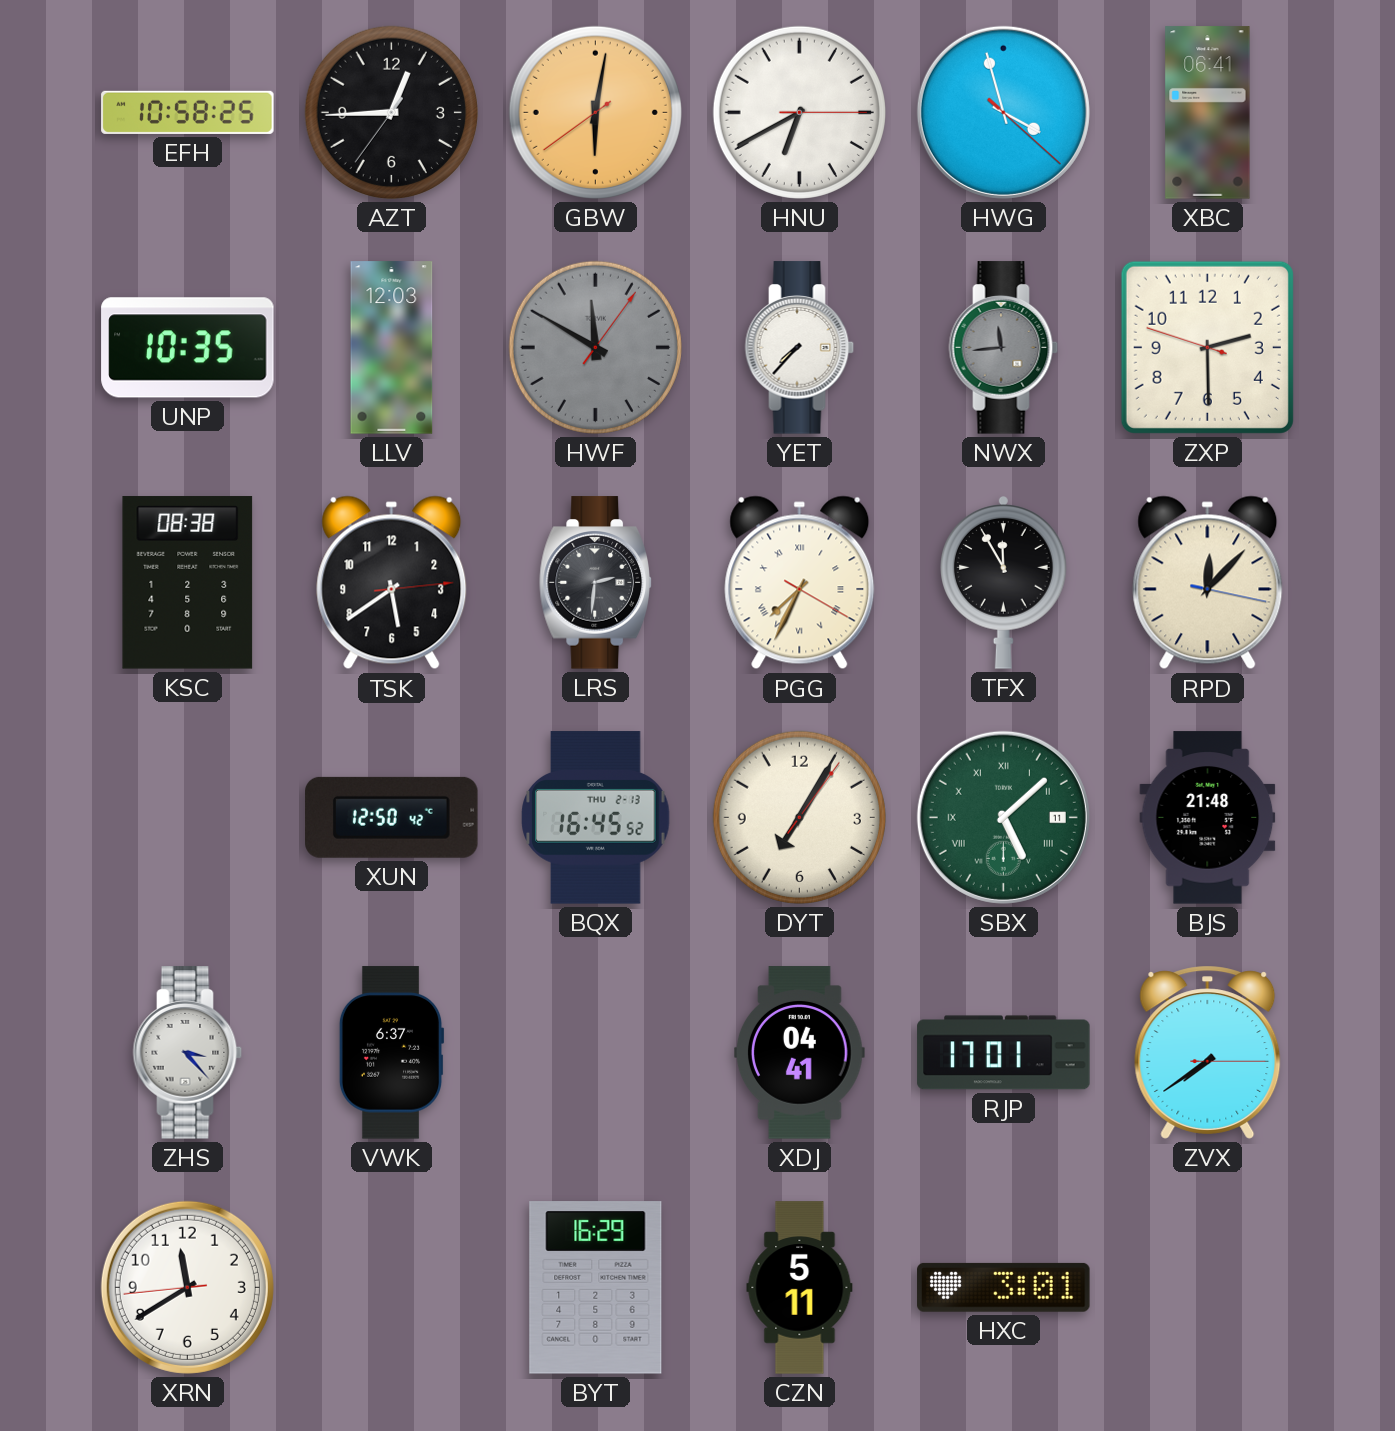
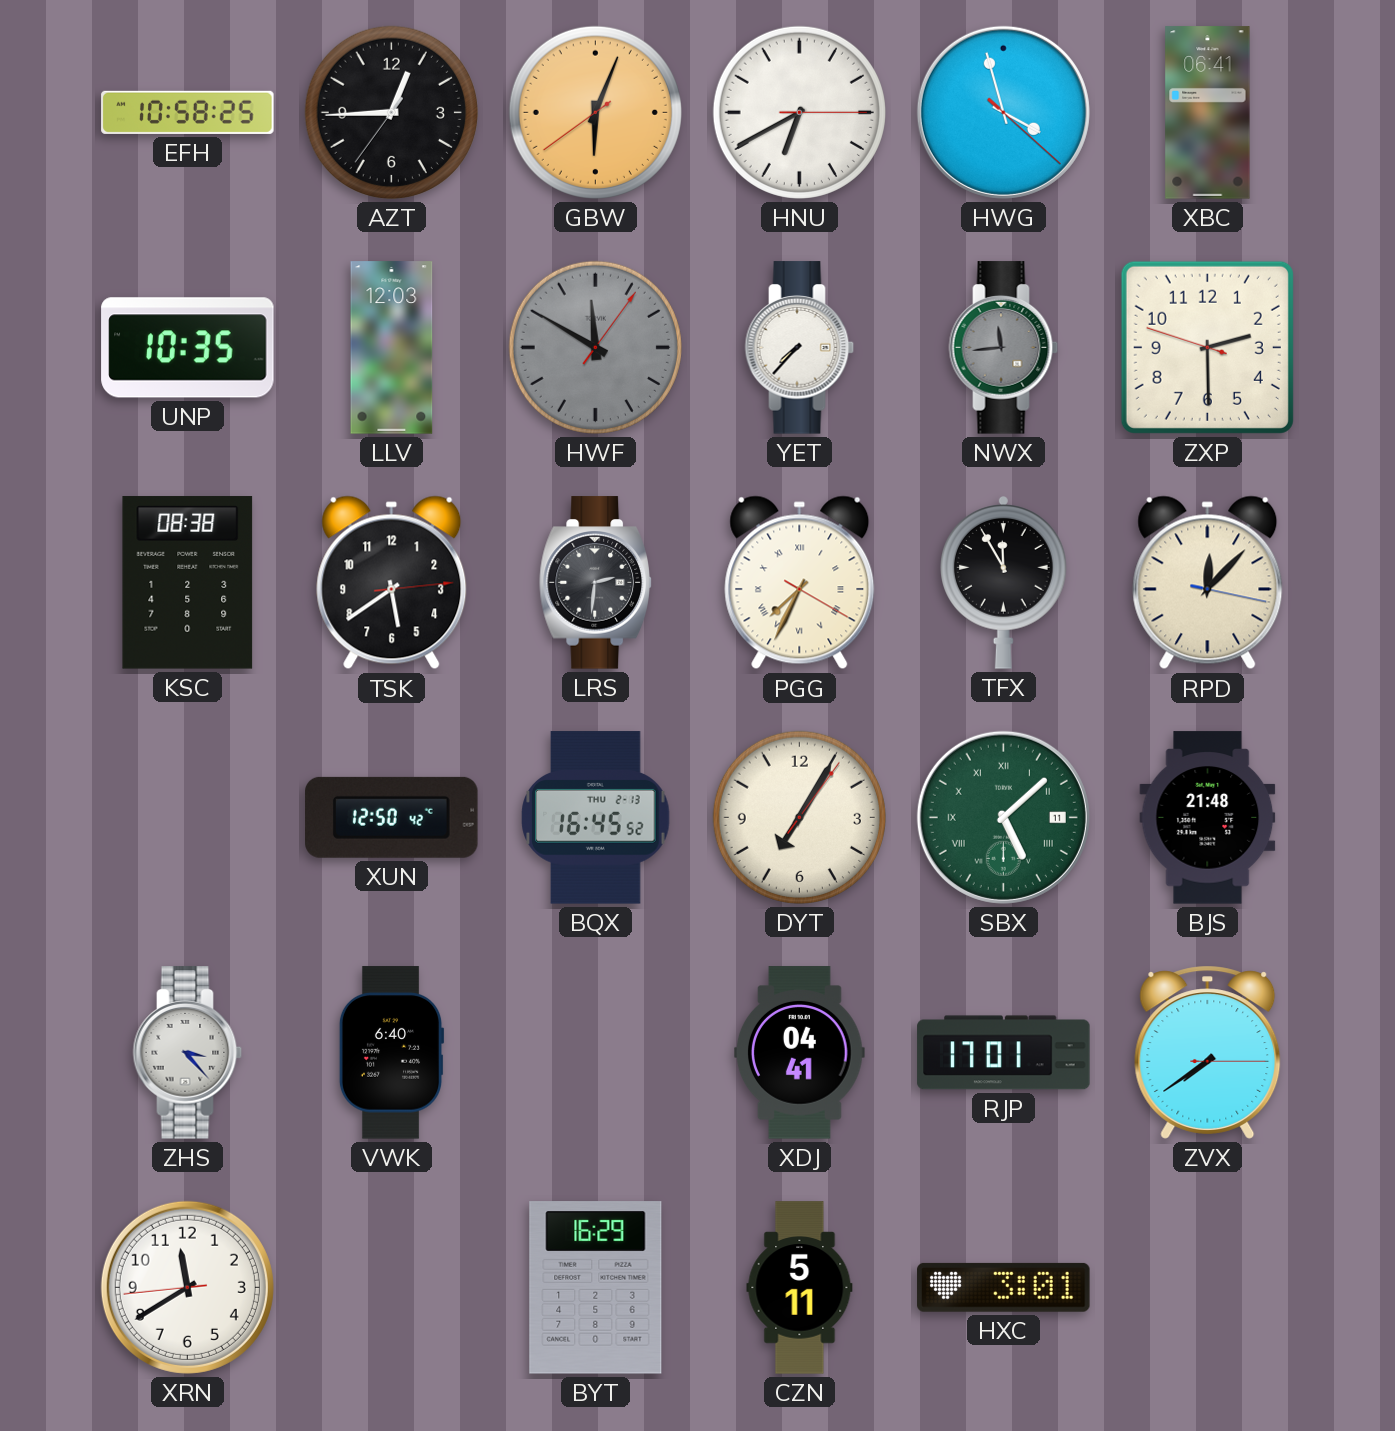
GBW: 6:01 -> 6:03 (595, 112)
VWK: 6:37 -> 6:40 (391, 1053)
